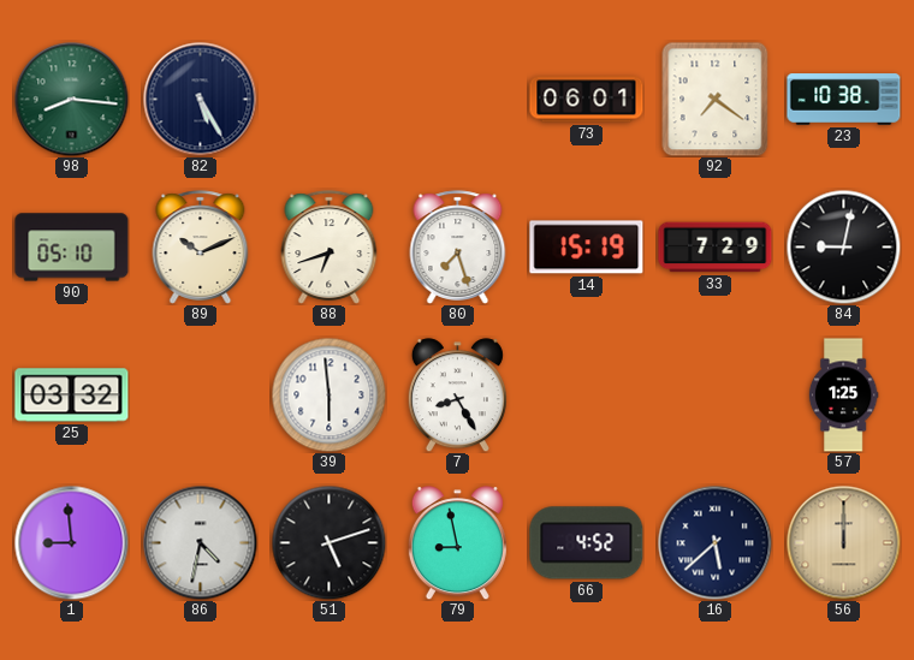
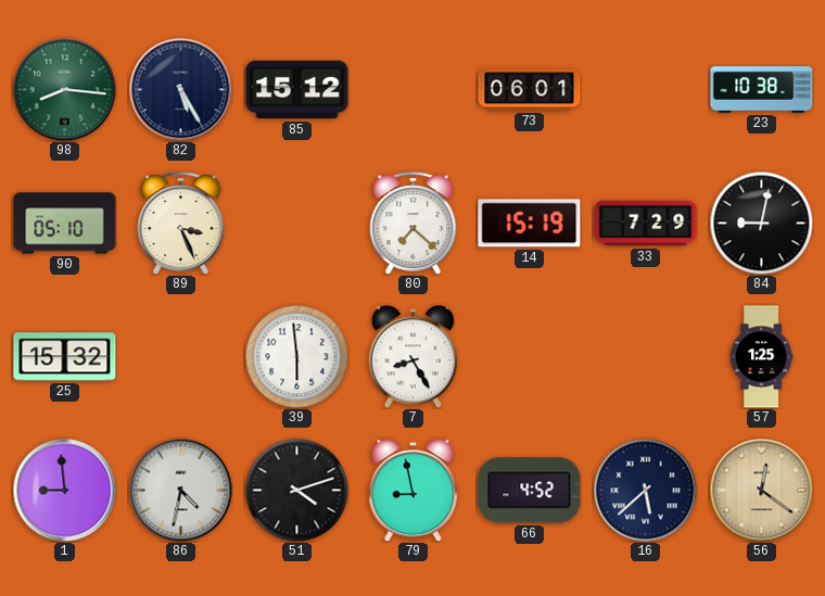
85: none -> 15:12 (297, 90)
92: 7:21 -> none (716, 99)
89: 10:11 -> 3:26 (181, 224)
88: 6:42 -> none (330, 248)
80: 7:27 -> 7:22 (414, 224)
25: 03:32 -> 15:32 (65, 357)
51: 5:12 -> 4:12 (296, 490)
56: 12:00 -> 12:21 (761, 490)
